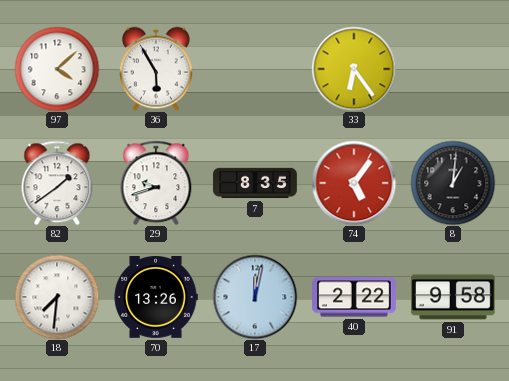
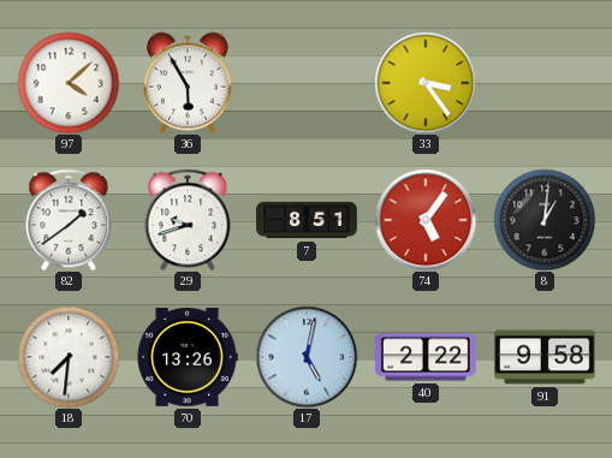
33: 6:24 -> 3:24 (426, 83)
7: 8:35 -> 8:51 (307, 220)
17: 12:02 -> 5:02 (307, 357)
